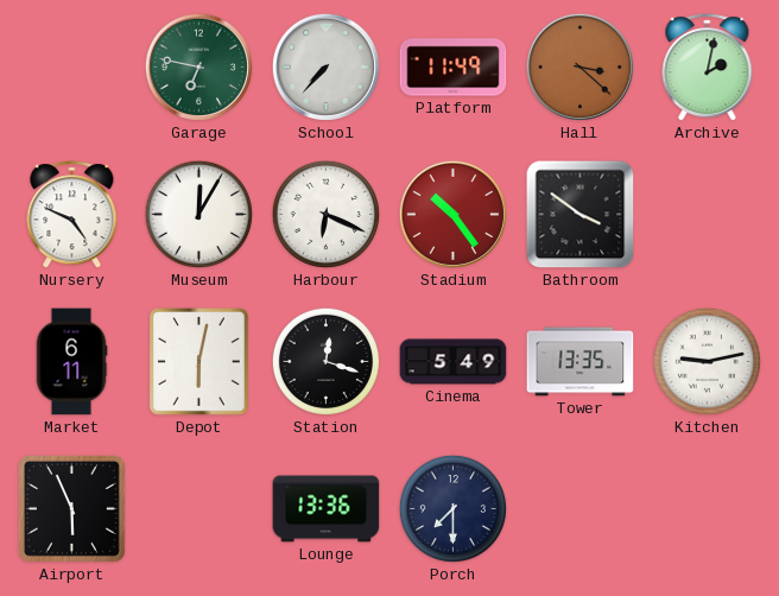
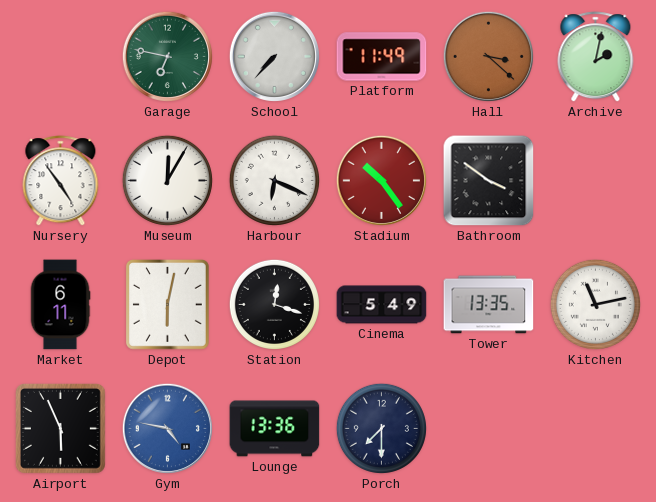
Nursery: 4:49 -> 4:54 (61, 181)
Kitchen: 9:13 -> 11:13 (595, 304)
Gym: none -> 4:47 (167, 428)
